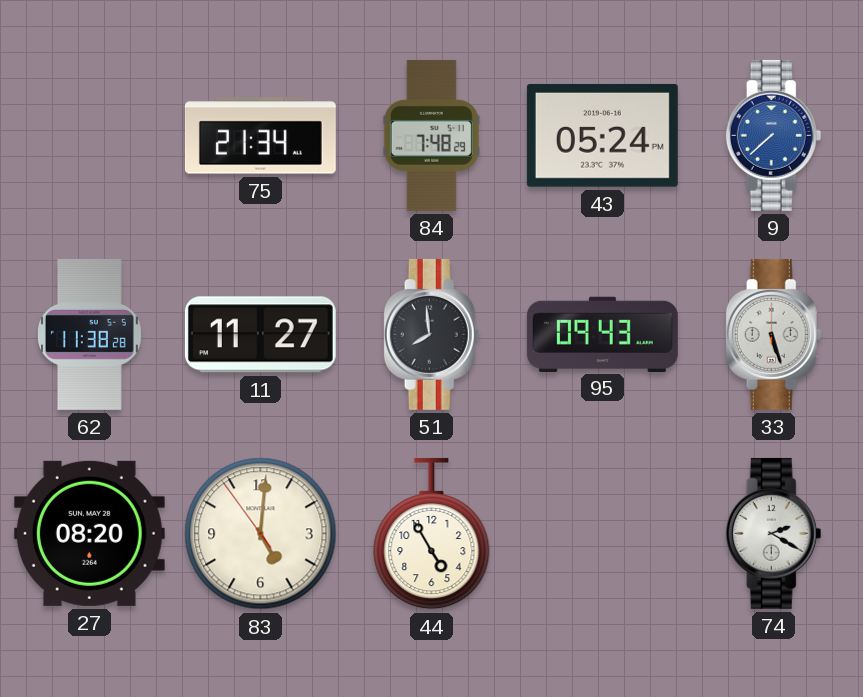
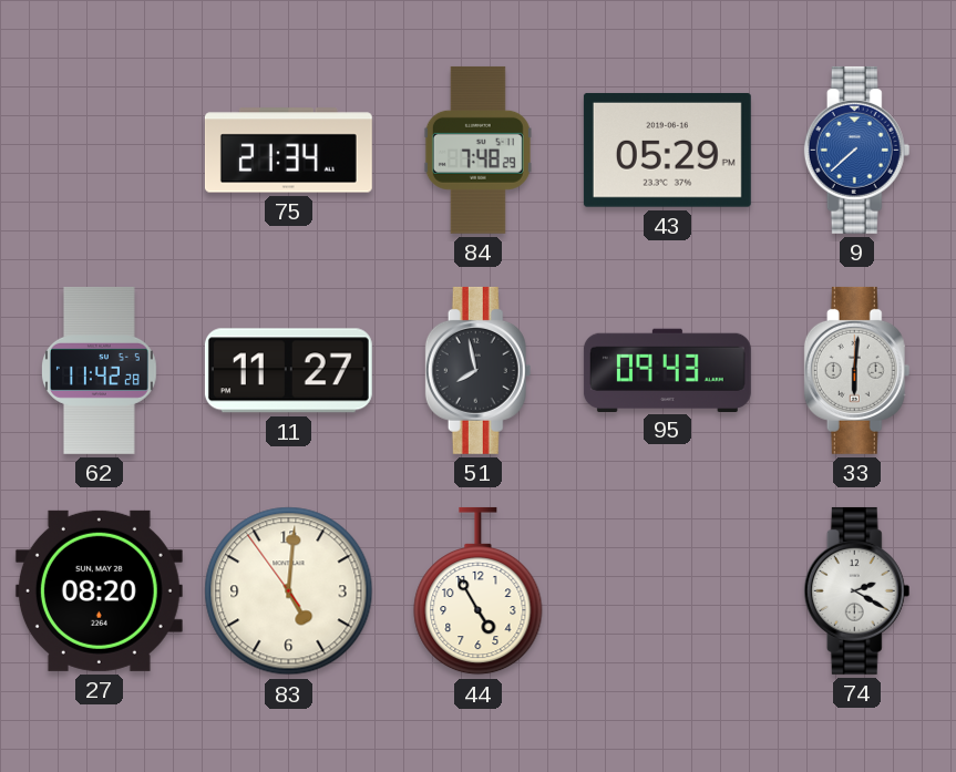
43: 05:24 -> 05:29 (667, 151)
62: 11:38 -> 11:42 (99, 370)
51: 7:59 -> 7:58 (479, 370)
33: 5:27 -> 6:01 (857, 370)
